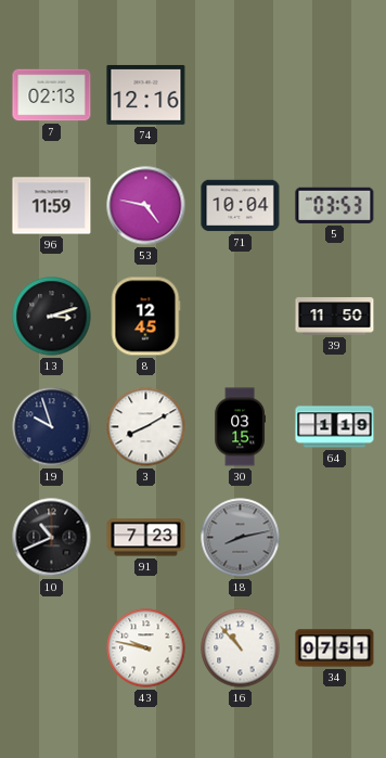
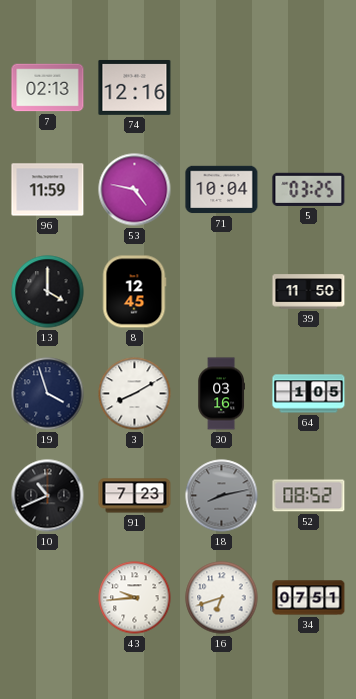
5: 03:53 -> 03:25 (309, 189)
13: 3:12 -> 4:00 (48, 292)
19: 9:57 -> 3:57 (48, 394)
30: 03:15 -> 03:16 (221, 394)
64: 1:19 -> 1:05 (309, 394)
52: none -> 08:52 (309, 496)
43: 9:47 -> 9:44 (135, 598)
16: 10:53 -> 6:42 (222, 598)
